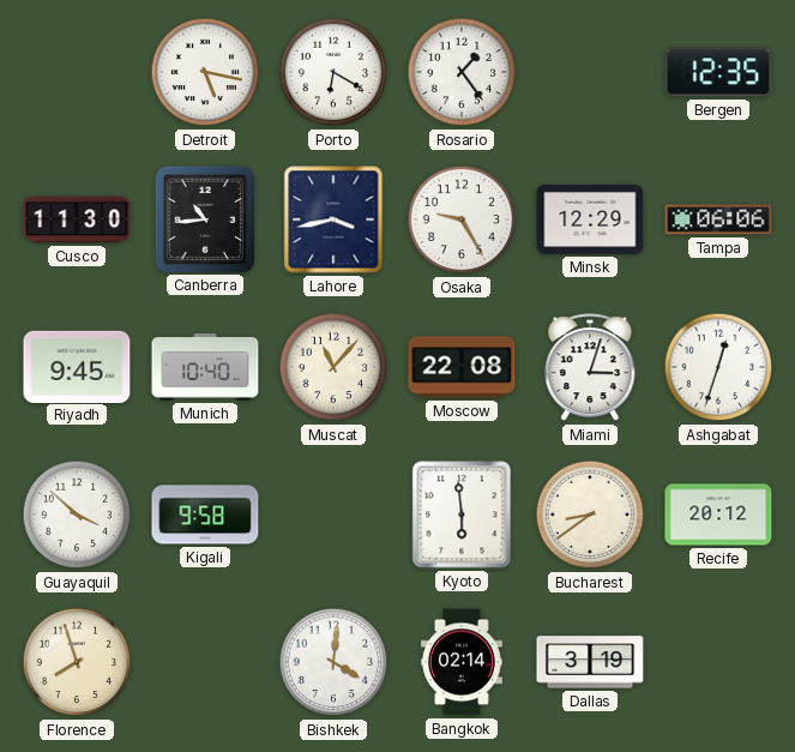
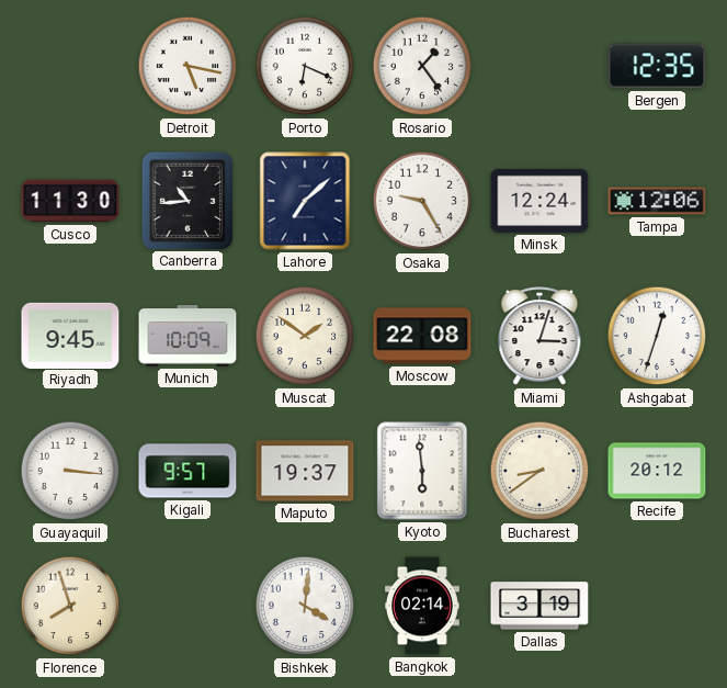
Porto: 6:20 -> 6:19 (305, 66)
Lahore: 3:43 -> 7:08 (305, 201)
Minsk: 12:29 -> 12:24 (539, 201)
Tampa: 06:06 -> 12:06 (657, 201)
Munich: 10:40 -> 10:09 (188, 336)
Muscat: 11:07 -> 1:51 (305, 336)
Guayaquil: 3:52 -> 3:16 (70, 471)
Kigali: 9:58 -> 9:57 (188, 471)
Maputo: none -> 19:37 (305, 471)
